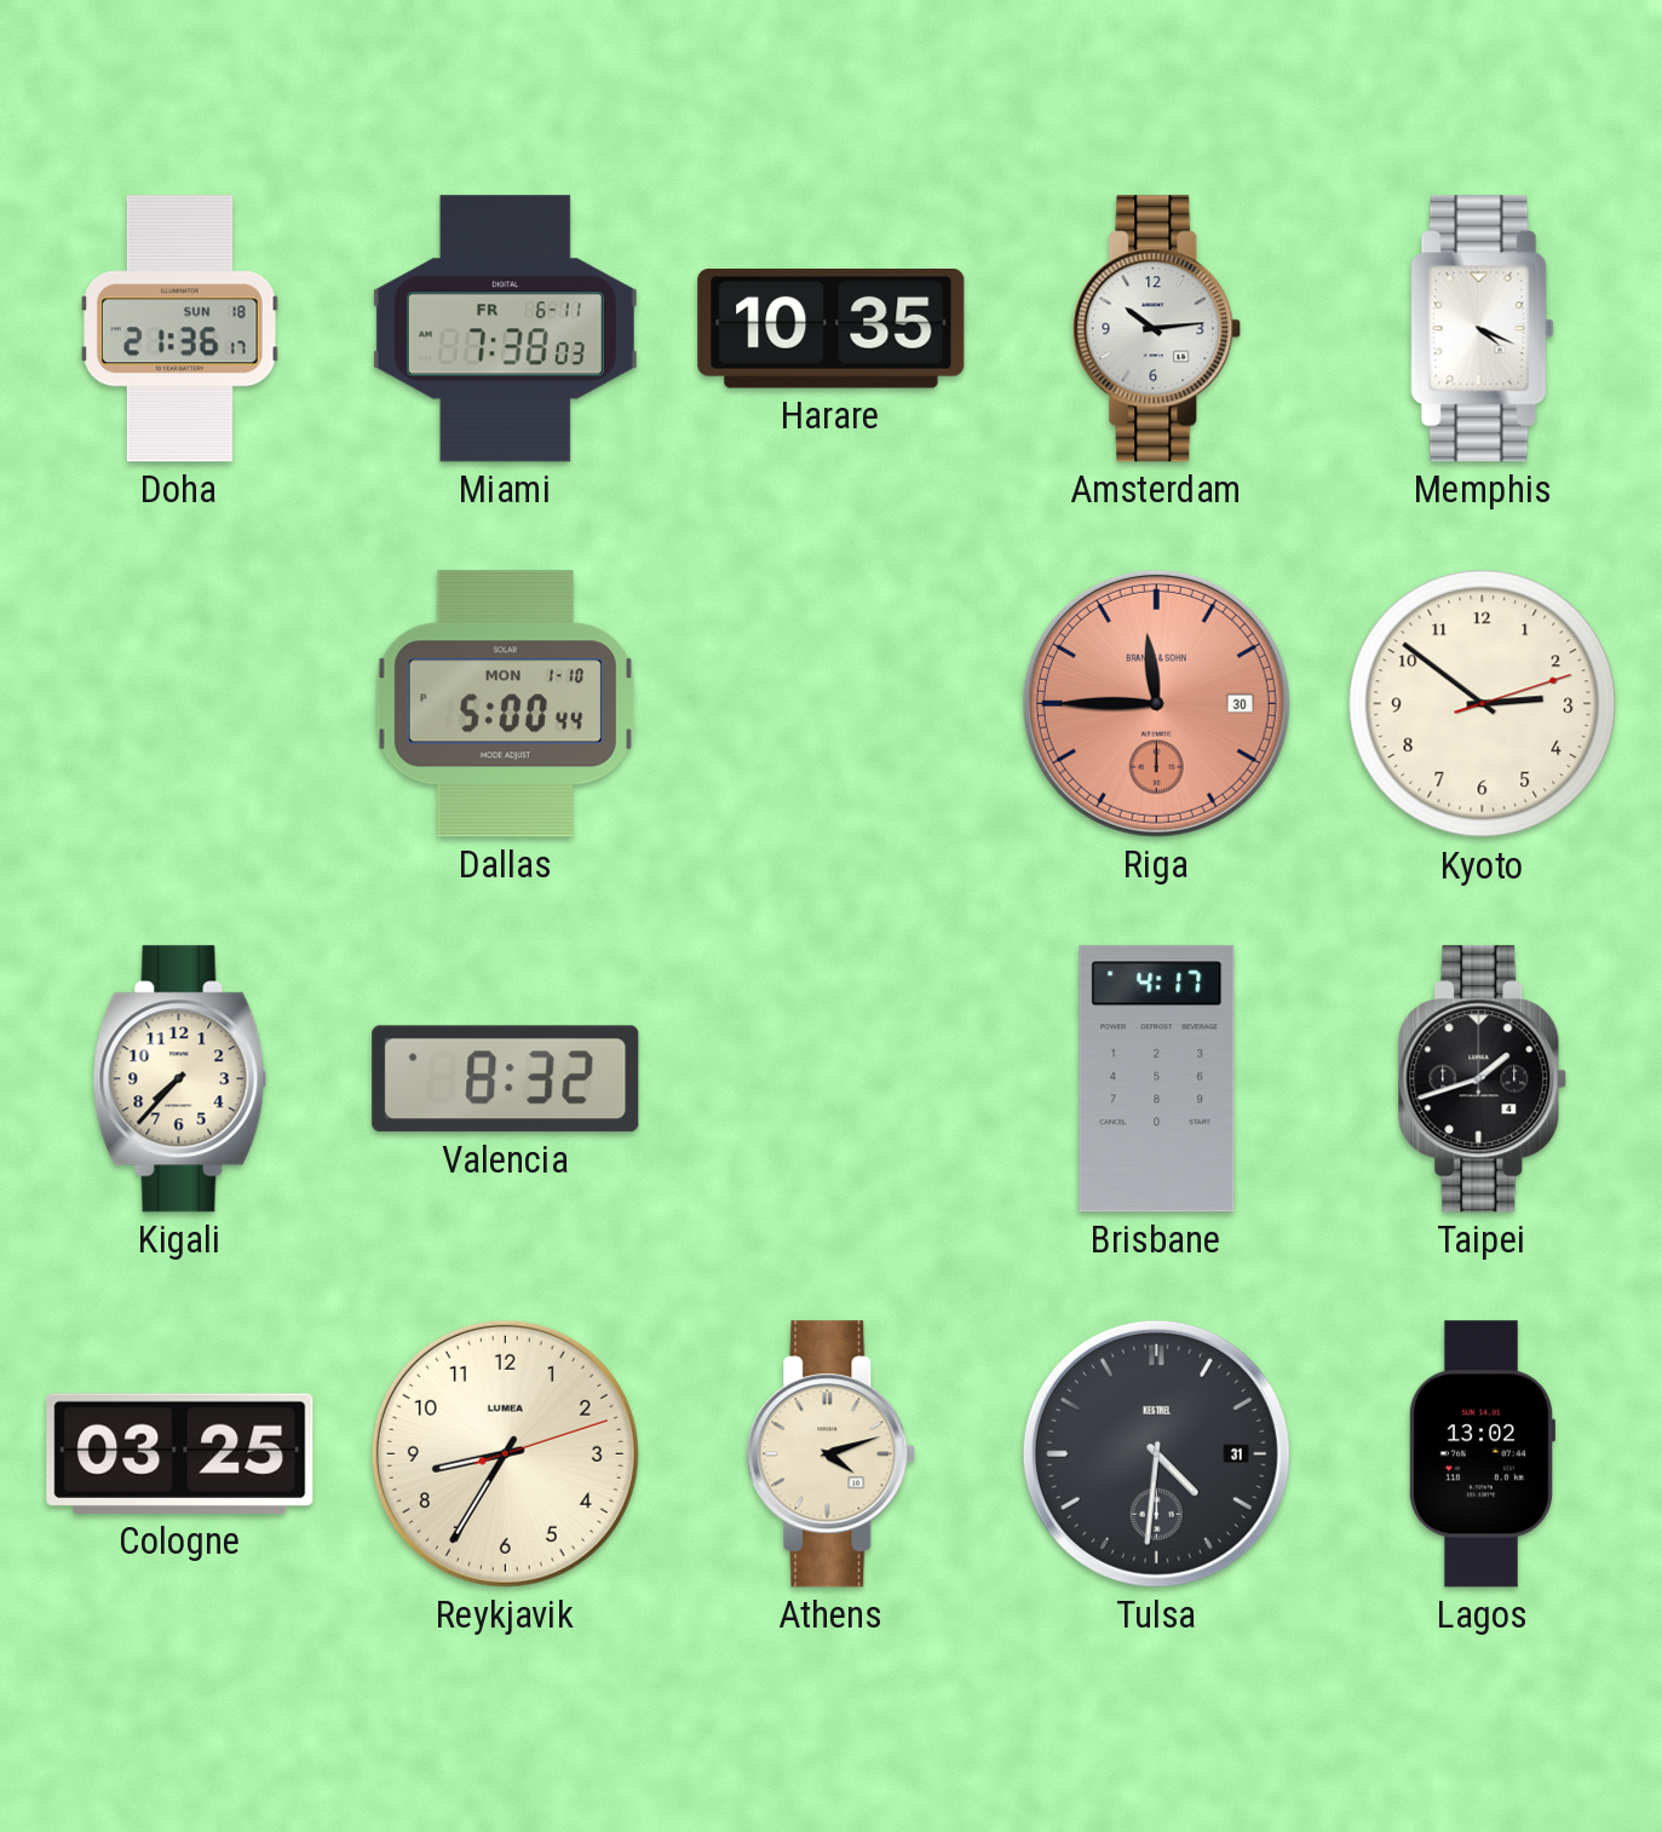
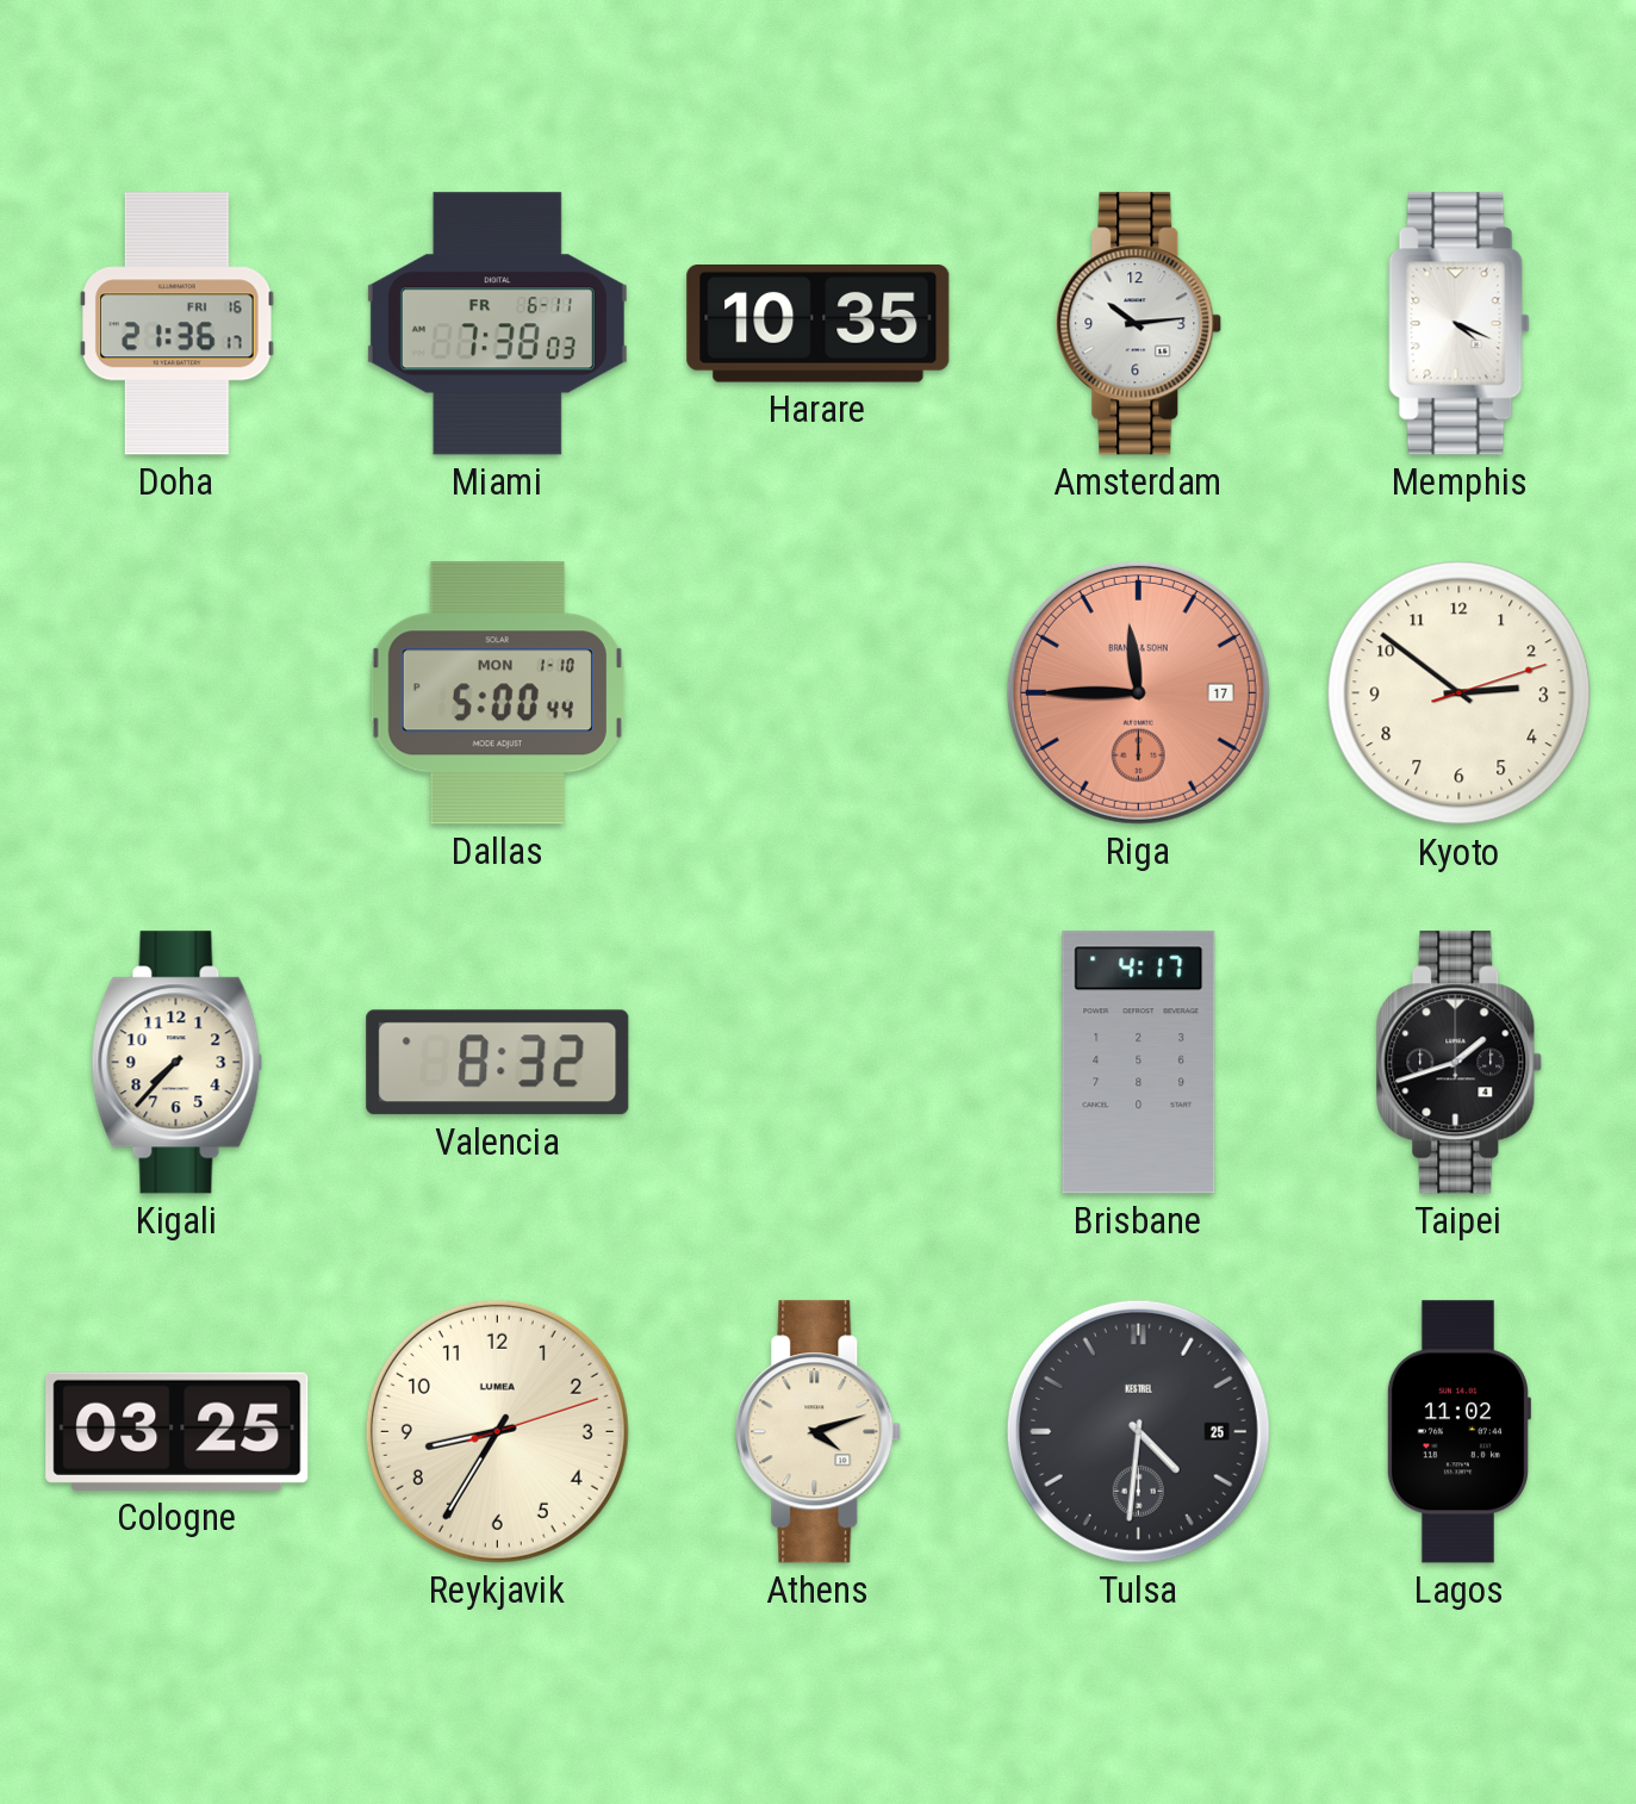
Doha date: SUN 18 -> FRI 16 (178, 324)
Riga date: 30 -> 17 (1138, 692)
Tulsa date: 31 -> 25 (1138, 1431)
Lagos: 13:02 -> 11:02 (1458, 1432)
